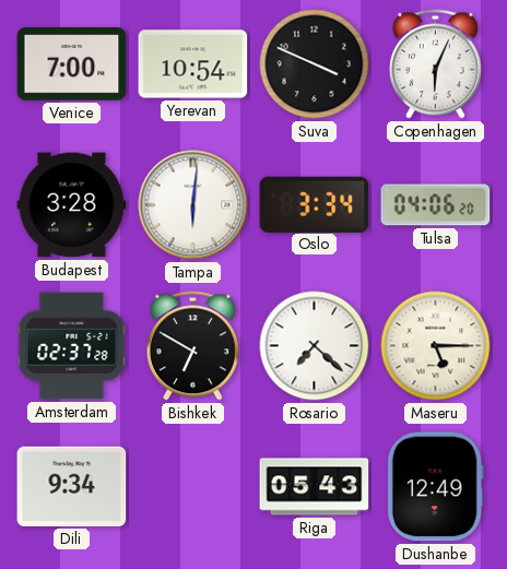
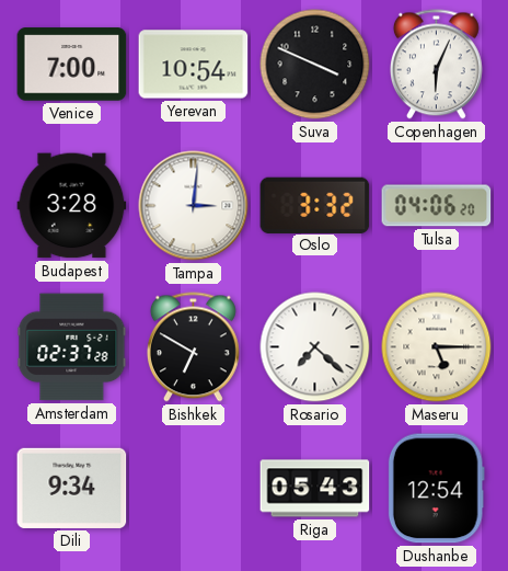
Tampa: 6:01 -> 3:01 (194, 206)
Oslo: 3:34 -> 3:32 (315, 205)
Dushanbe: 12:49 -> 12:54 (436, 489)
